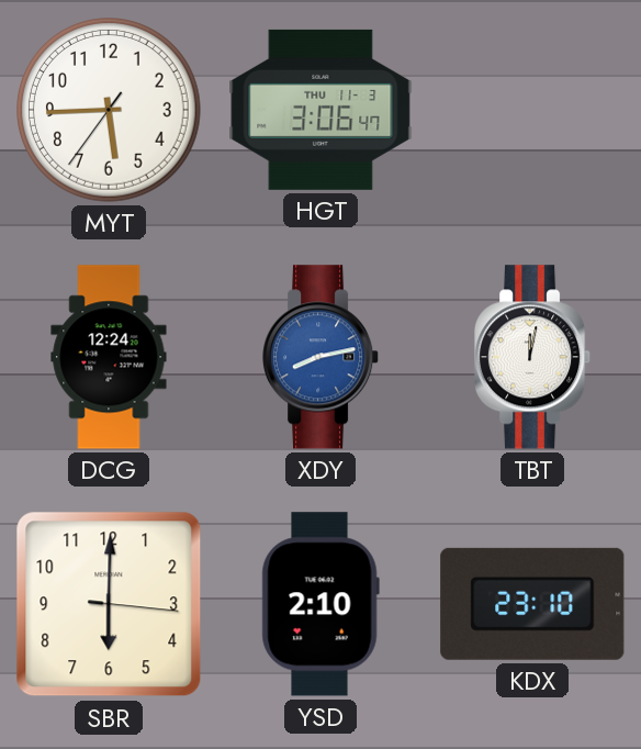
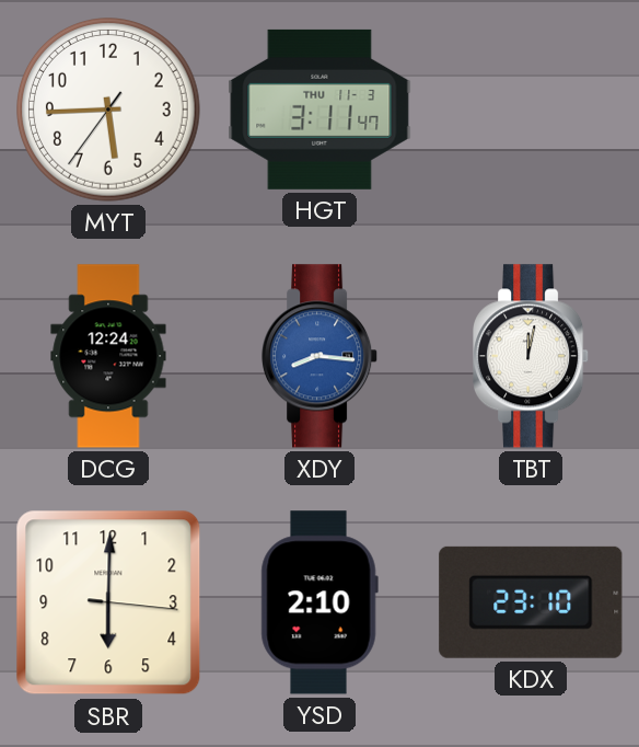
HGT: 3:06 -> 3:11 (319, 110)
XDY: 8:13 -> 8:16 (321, 356)
